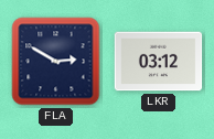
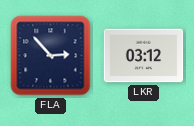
FLA: 2:50 -> 2:53 (51, 56)
